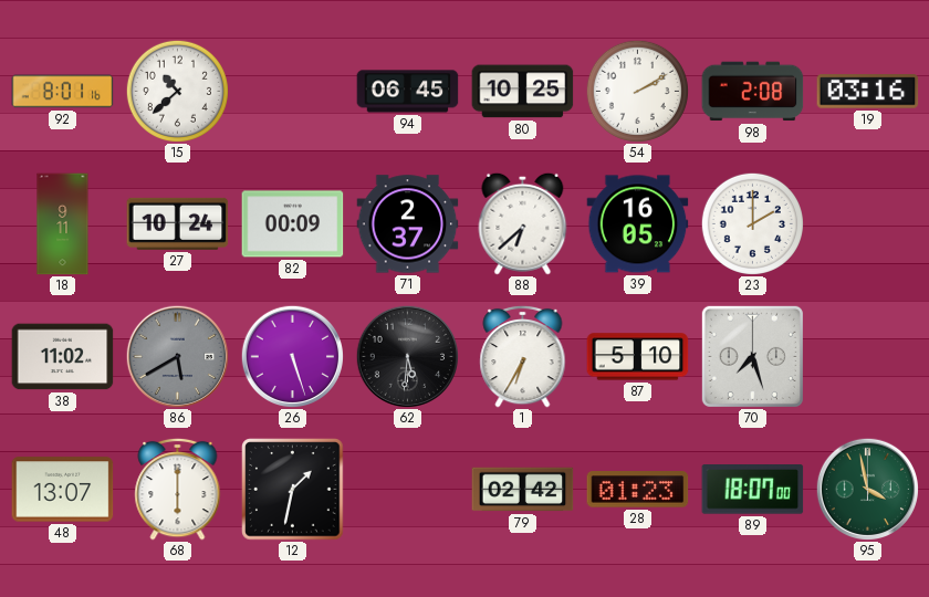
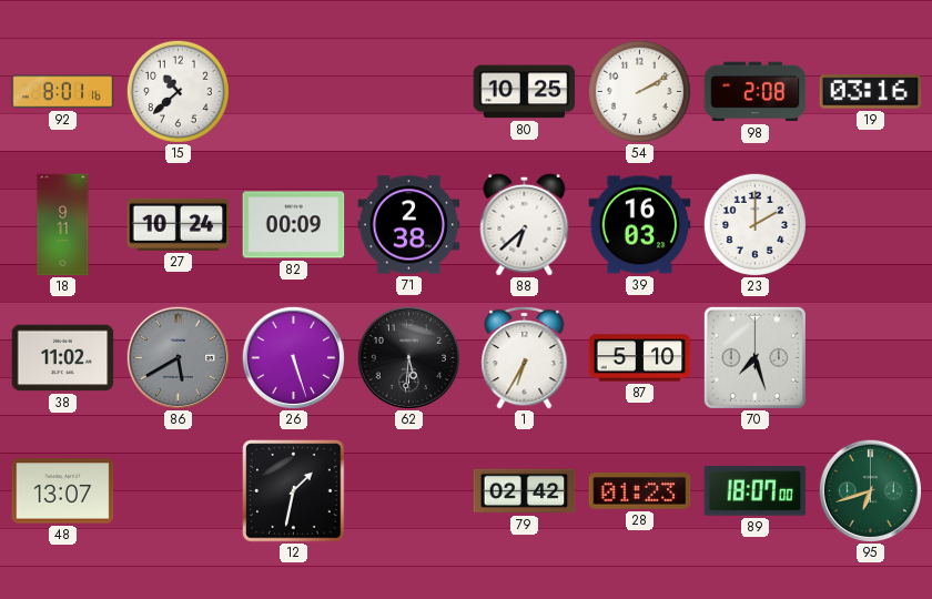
94: 06:45 -> none (408, 92)
71: 2:37 -> 2:38 (409, 225)
39: 16:05 -> 16:03 (640, 225)
68: 6:00 -> none (178, 489)
95: 3:58 -> 6:42 (870, 490)
